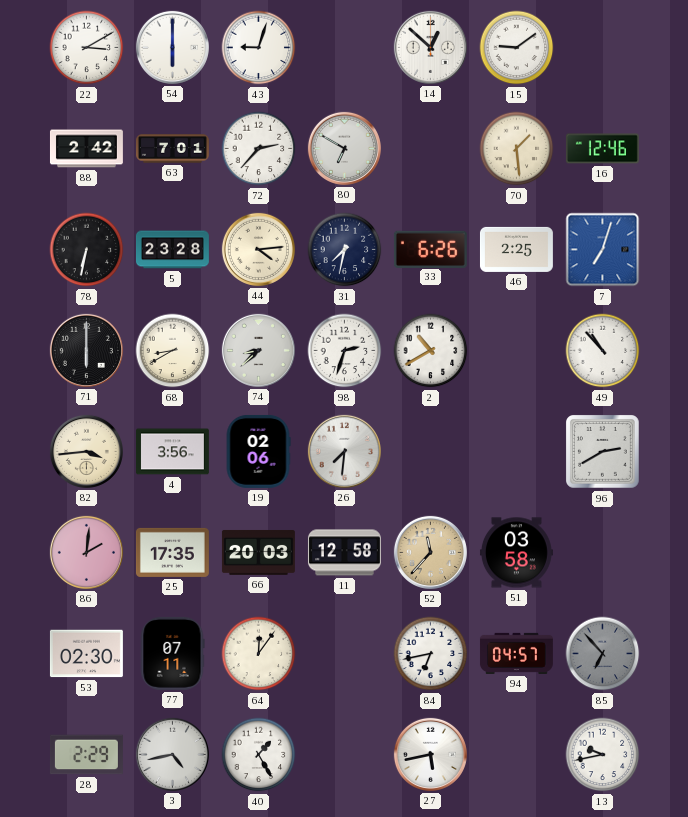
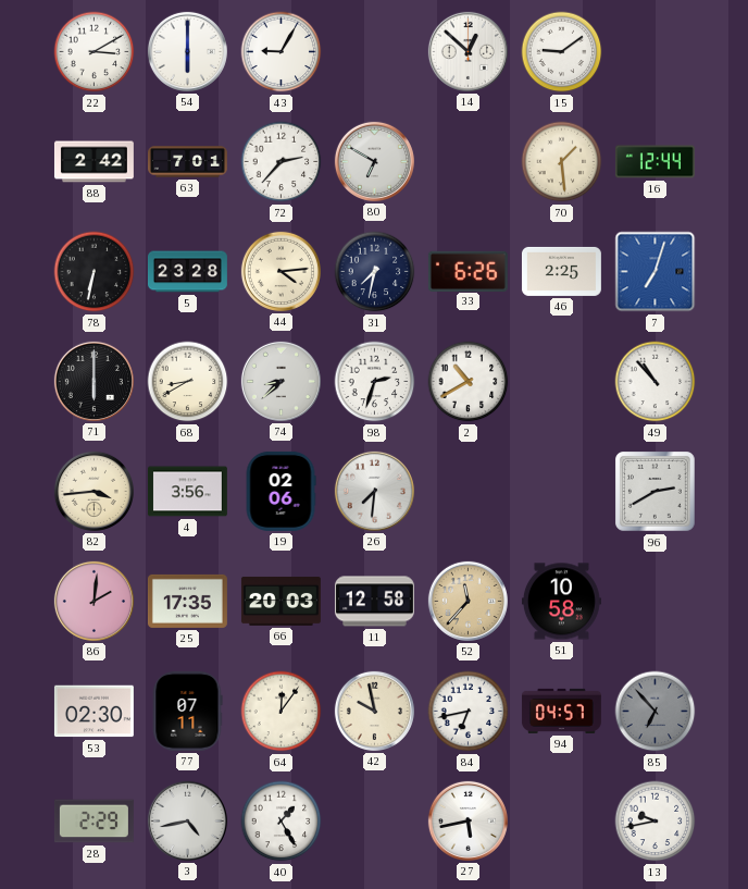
43: 9:03 -> 9:05 (282, 52)
16: 12:46 -> 12:44 (654, 162)
51: 03:58 -> 10:58 (561, 602)
42: none -> 9:58 (374, 711)
